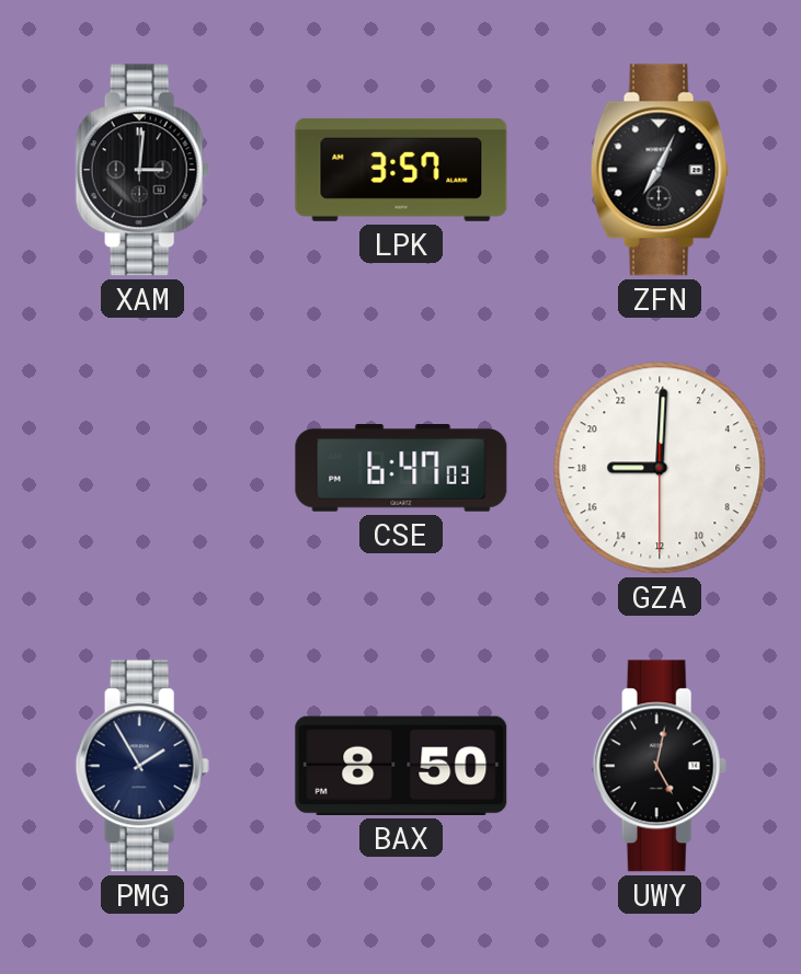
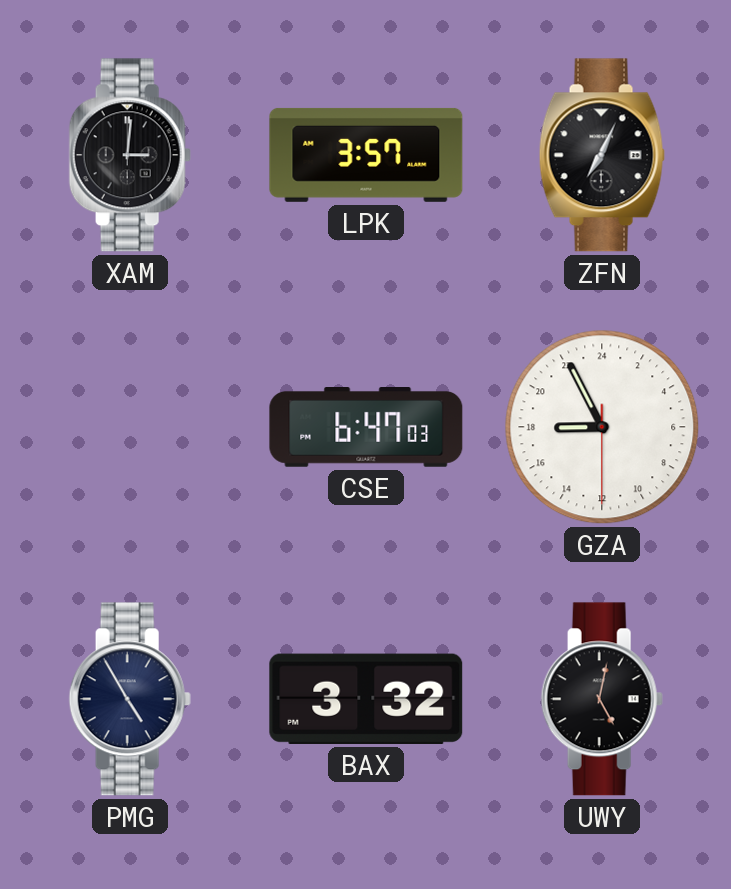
GZA: 18:00 -> 17:55 (602, 427)
PMG: 1:55 -> 4:55 (130, 699)
BAX: 8:50 -> 3:32 (366, 699)
